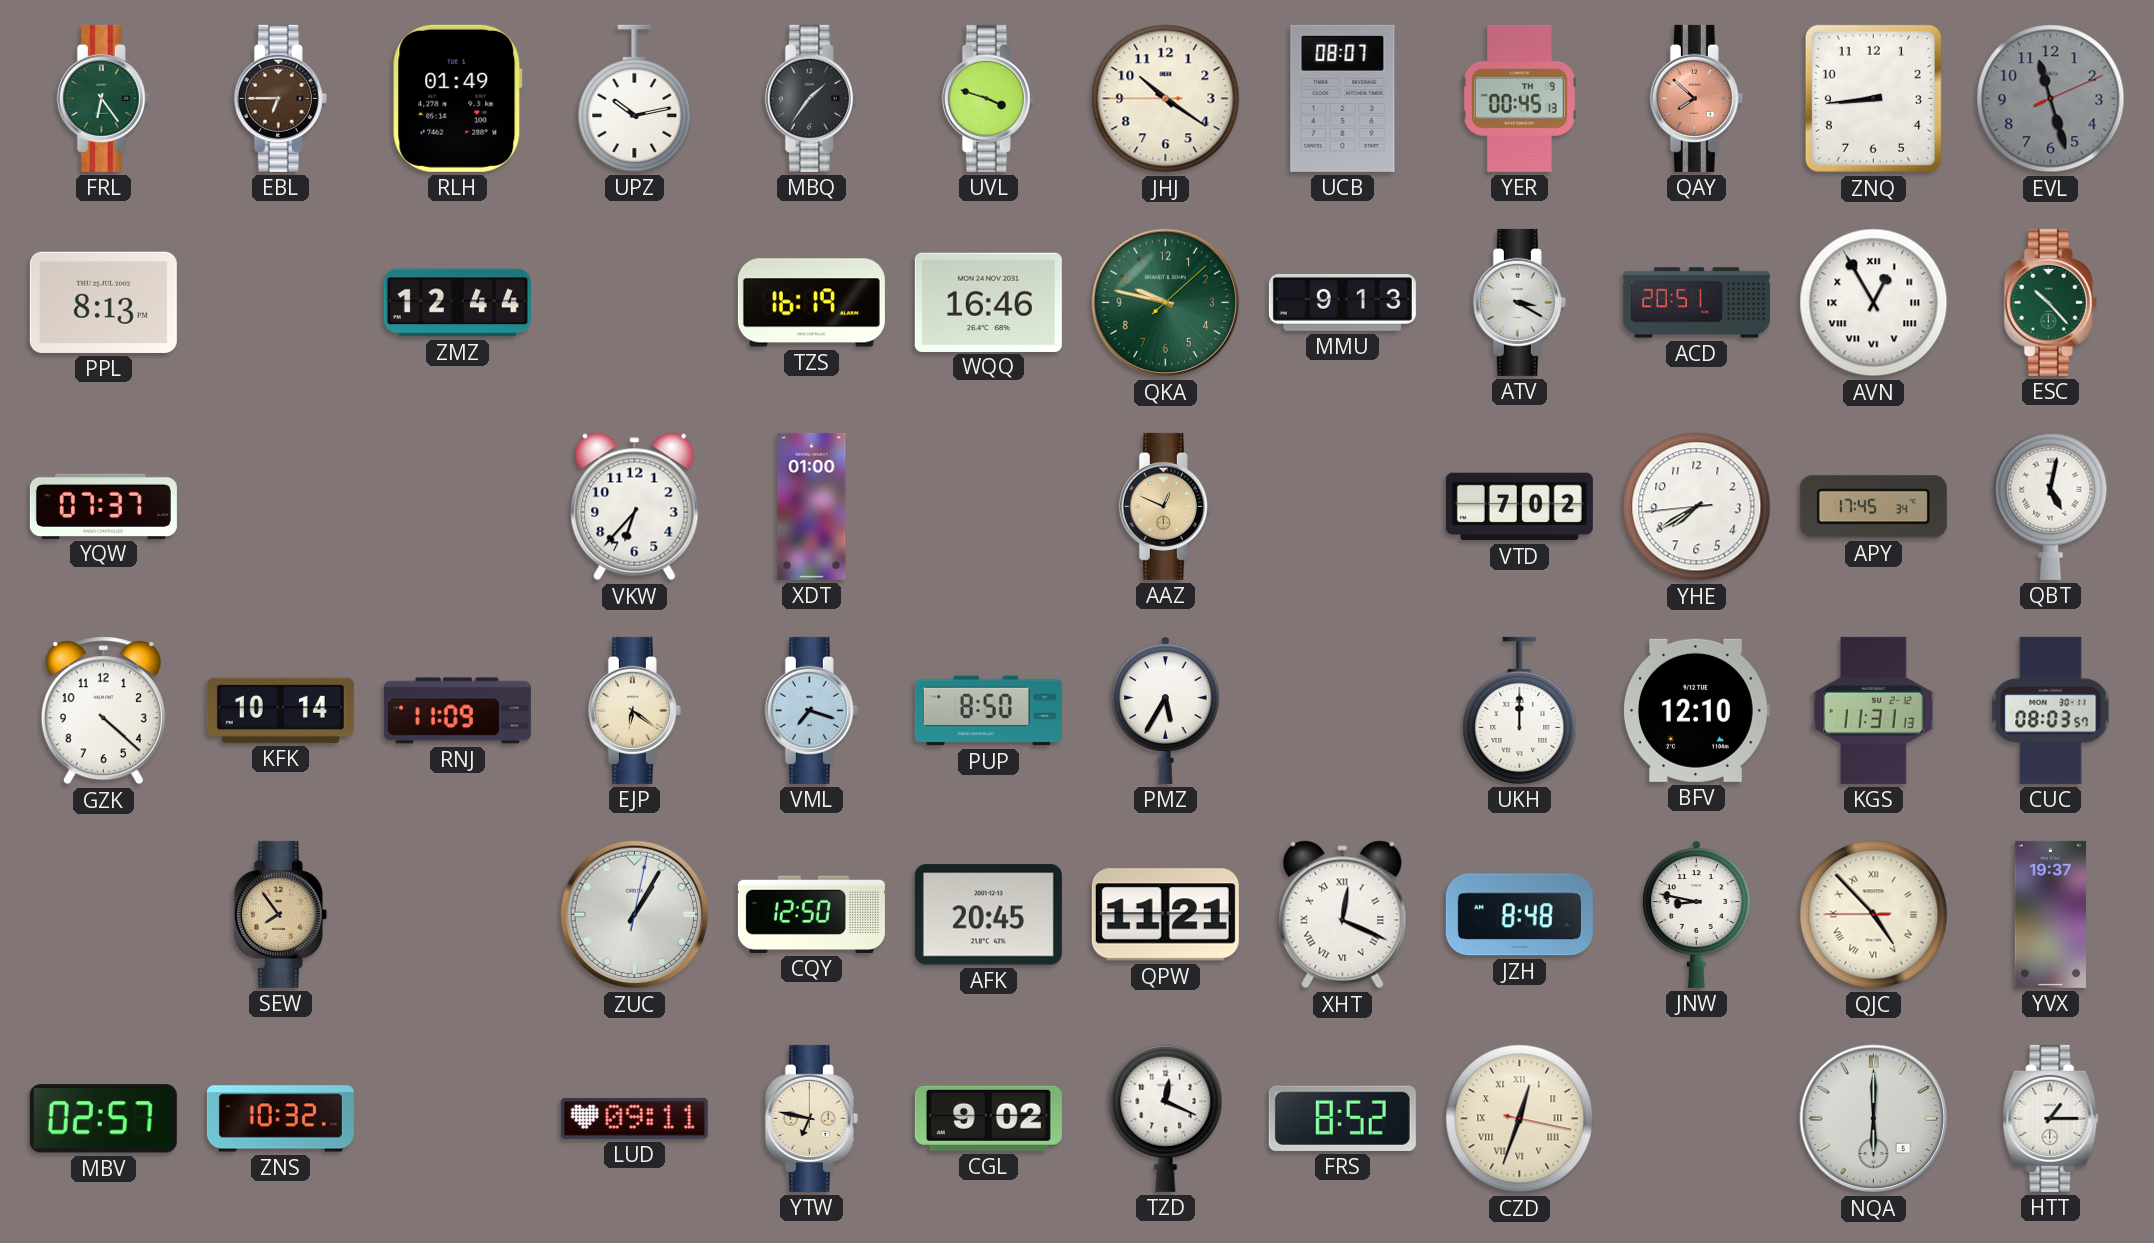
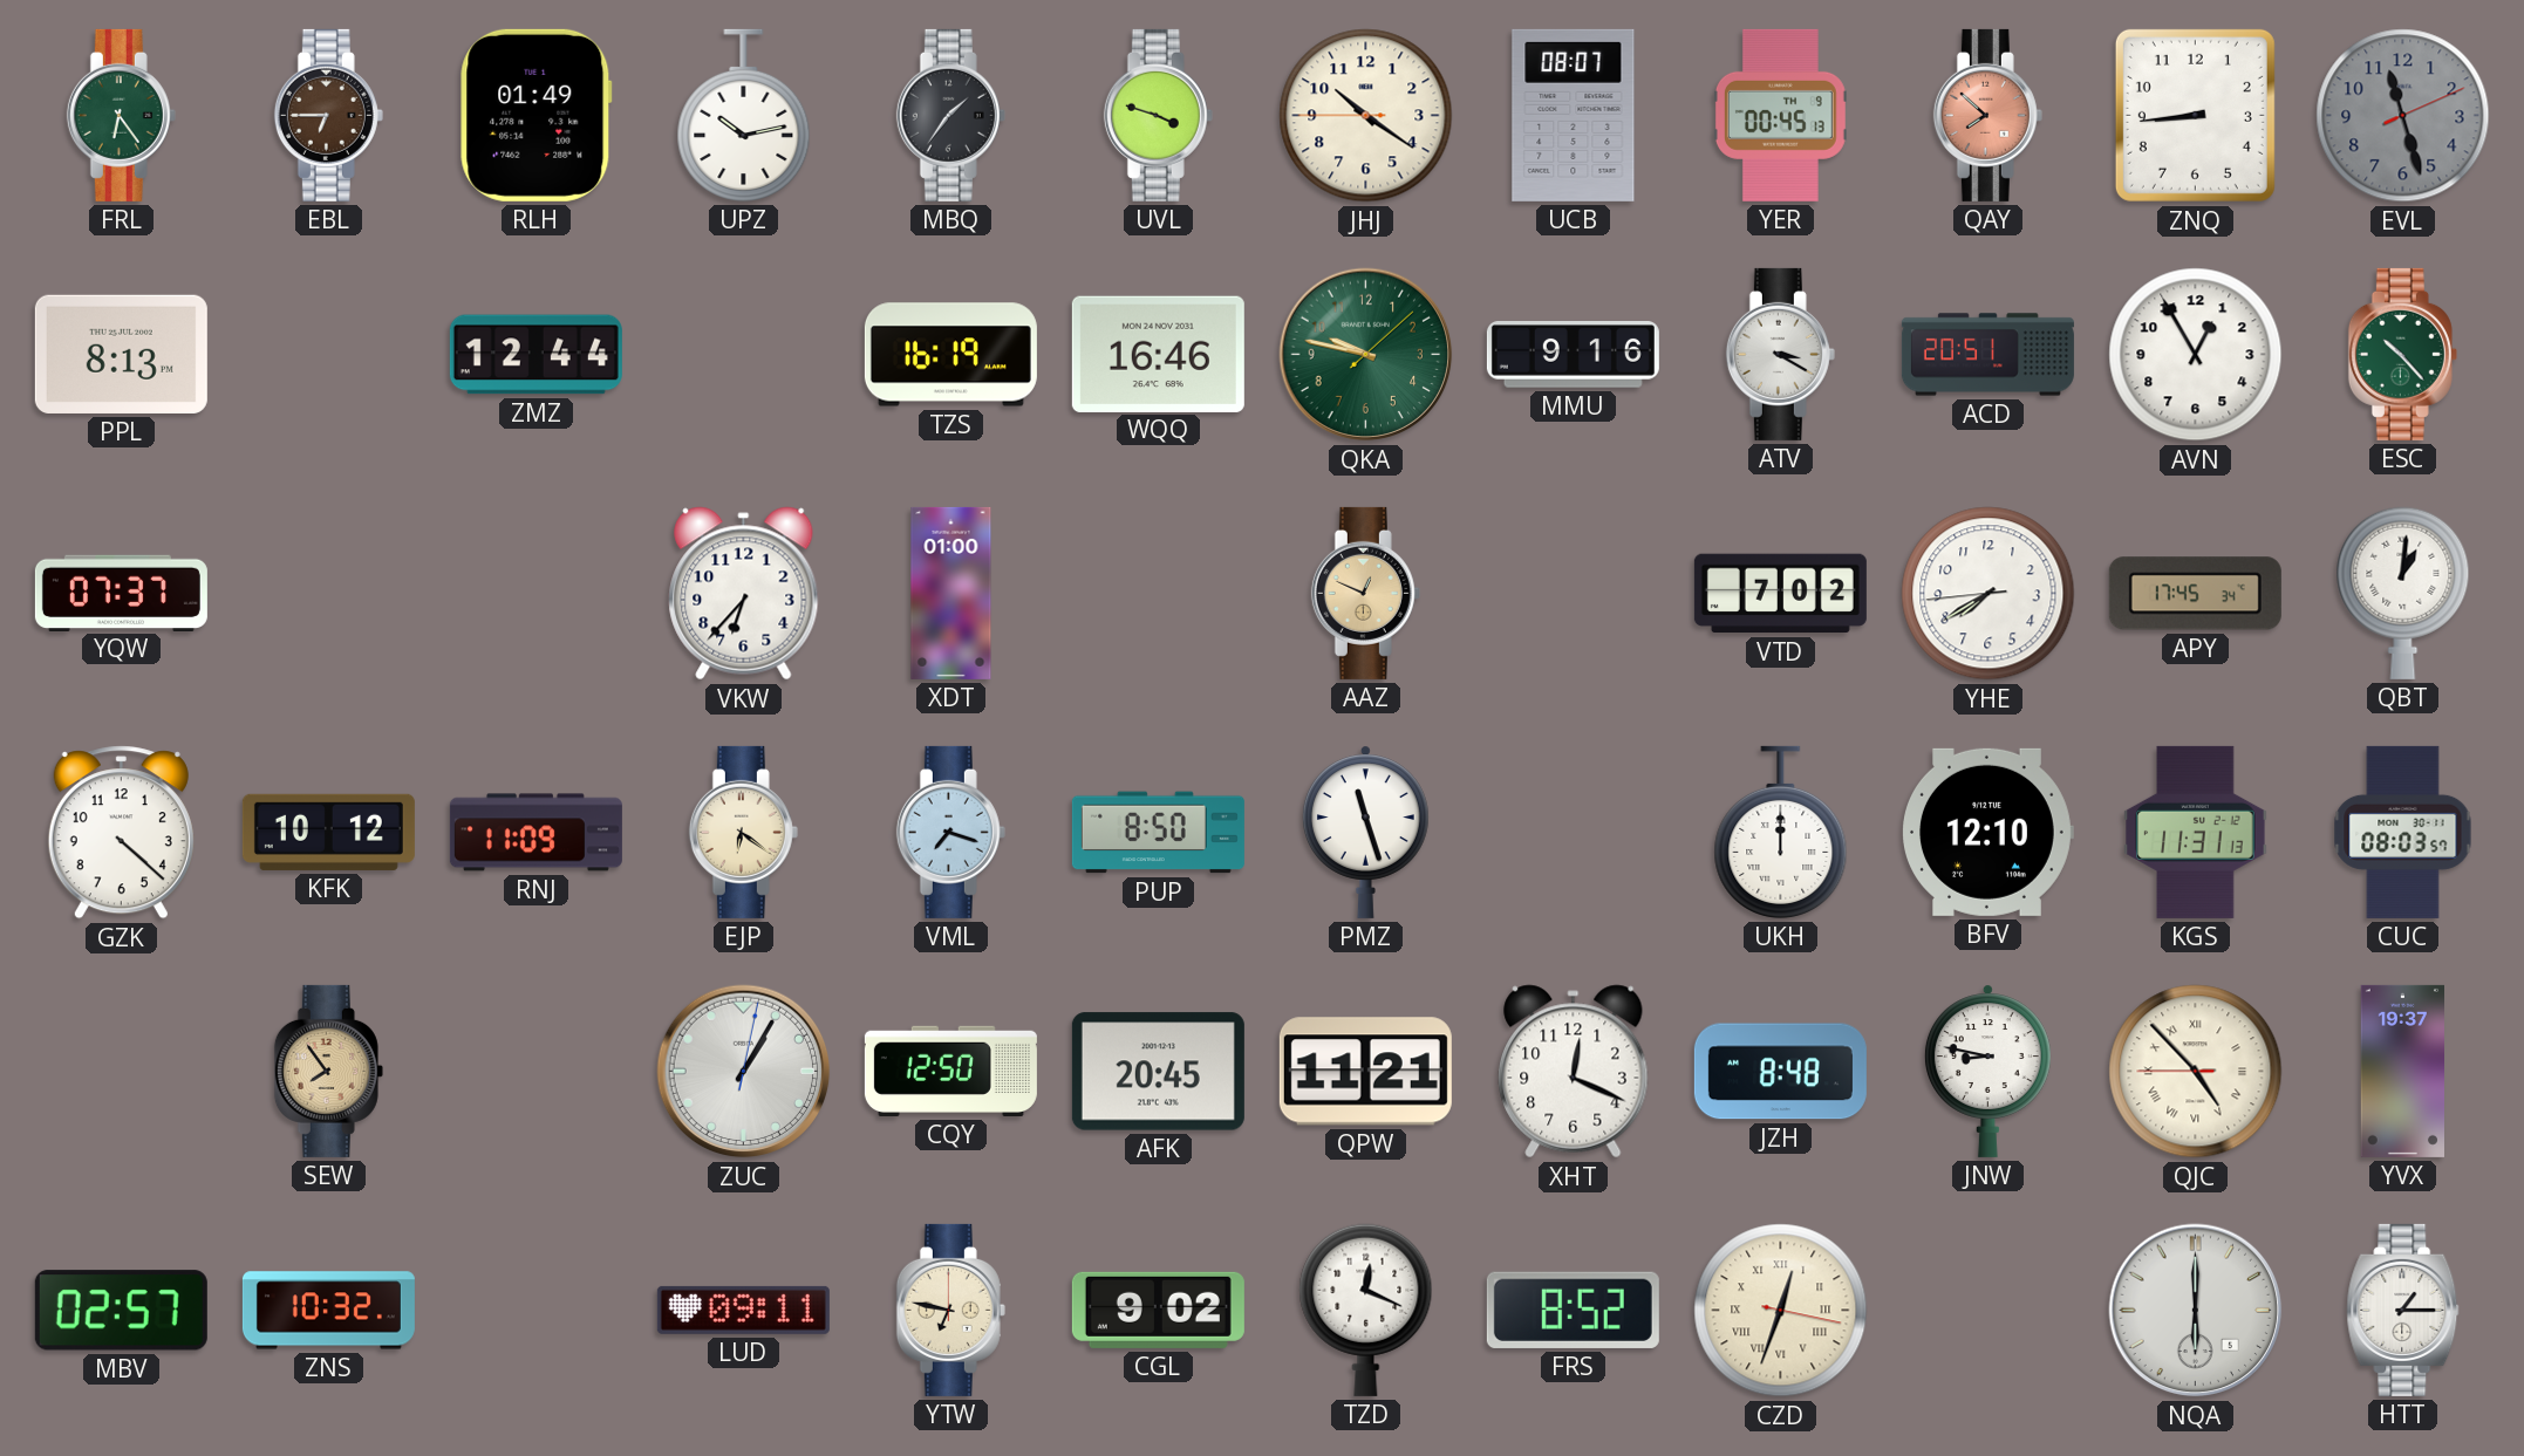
MMU: 9:13 -> 9:16 (1573, 355)
AVN numerals: Roman -> Arabic (2196, 355)
QBT: 5:02 -> 1:01 (2403, 593)
KFK: 10:14 -> 10:12 (328, 832)
PMZ: 5:35 -> 11:27 (1365, 832)
XHT numerals: Roman -> Arabic (1574, 1072)
